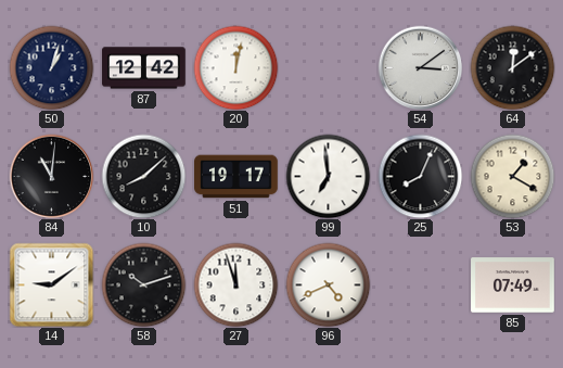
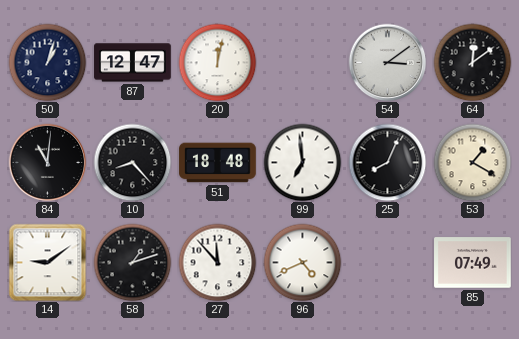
87: 12:42 -> 12:47 (133, 63)
10: 8:08 -> 8:23 (132, 162)
51: 19:17 -> 18:48 (218, 163)
58: 10:12 -> 1:12 (132, 262)
27: 11:57 -> 11:53 (217, 262)
